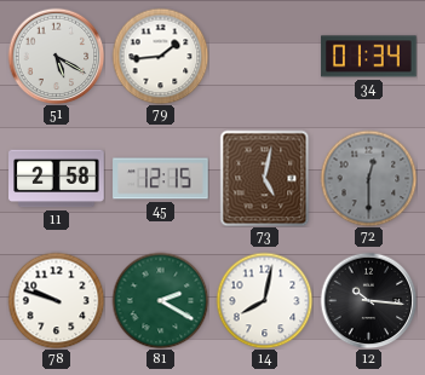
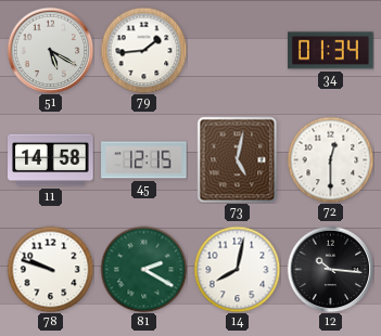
11: 2:58 -> 14:58 (51, 160)
72 dial: grey -> white (330, 159)
